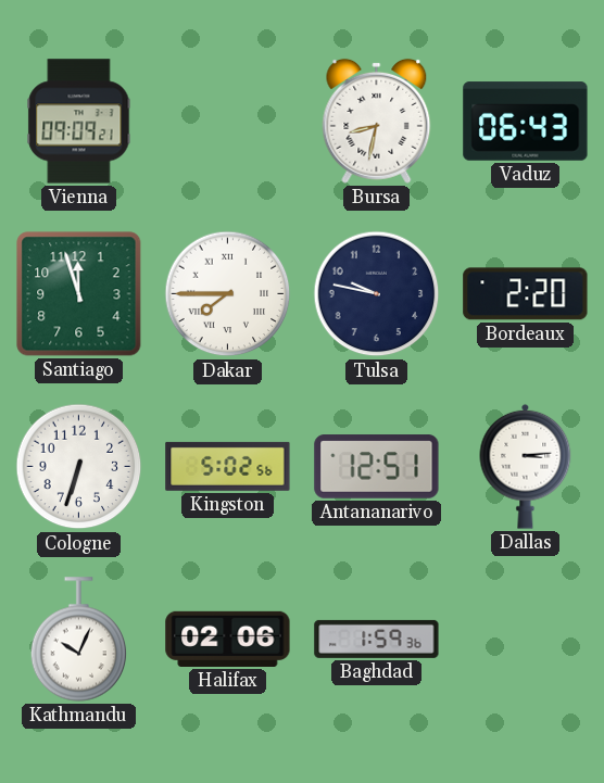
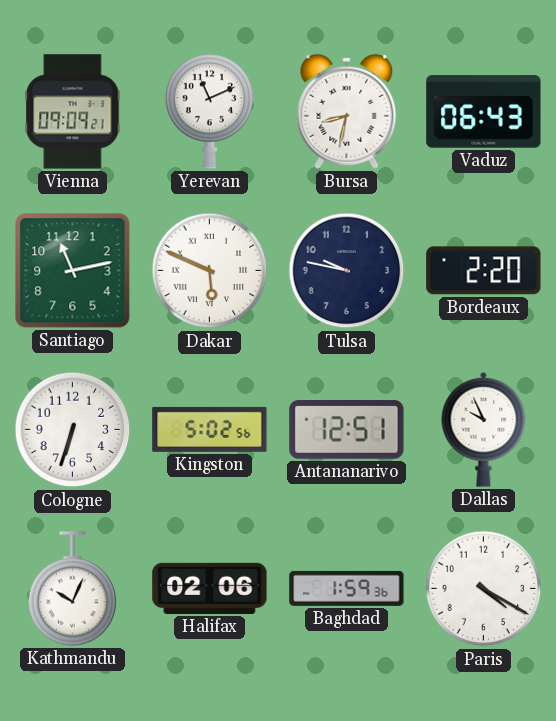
Yerevan: none -> 11:11 (210, 112)
Santiago: 11:57 -> 11:13 (73, 271)
Dakar: 7:45 -> 5:49 (210, 271)
Dallas: 3:14 -> 9:56 (484, 429)
Paris: none -> 4:20 (484, 589)
